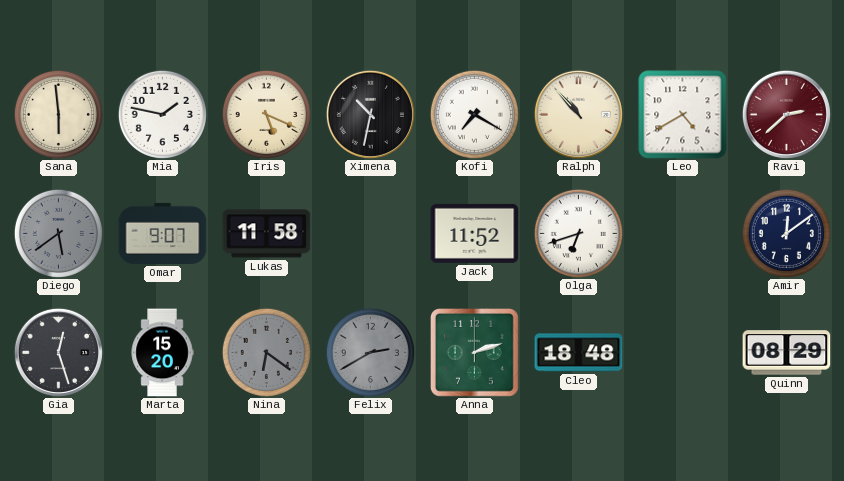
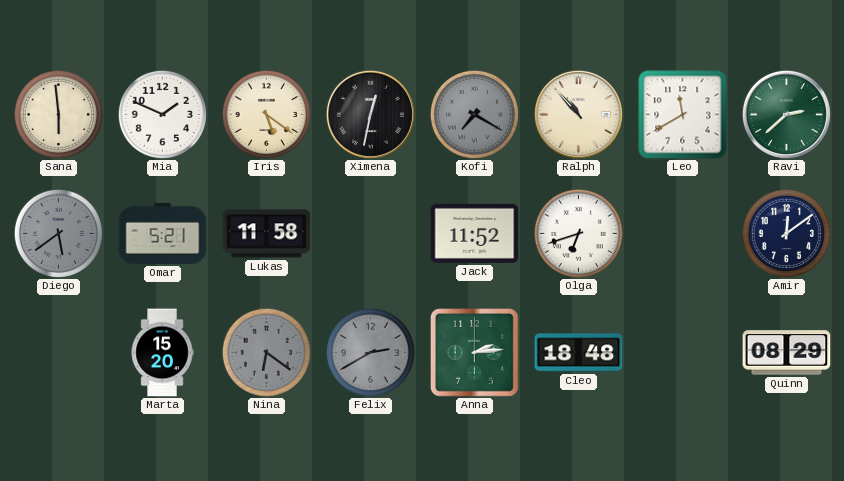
Mia: 1:47 -> 1:49 (162, 114)
Iris: 5:19 -> 5:21 (266, 114)
Ximena: 10:32 -> 12:32 (370, 114)
Kofi dial: white -> grey (474, 114)
Leo: 4:40 -> 11:40 (683, 115)
Ravi dial: burgundy -> green (786, 114)
Omar: 9:07 -> 5:21 (163, 233)
Gia: 12:27 -> none (58, 352)
Anna: 2:12 -> 2:14 (475, 353)
